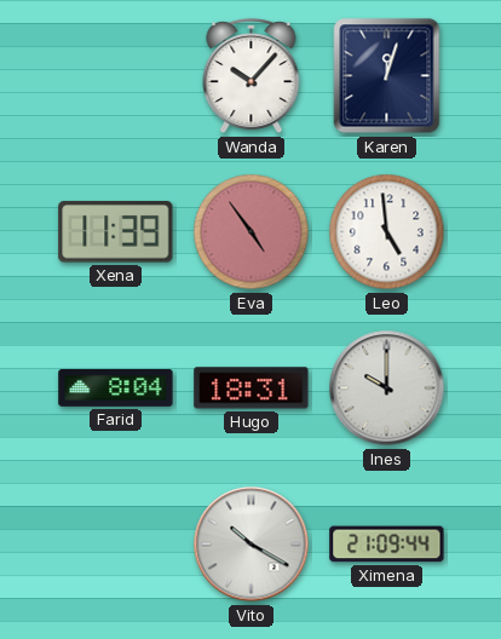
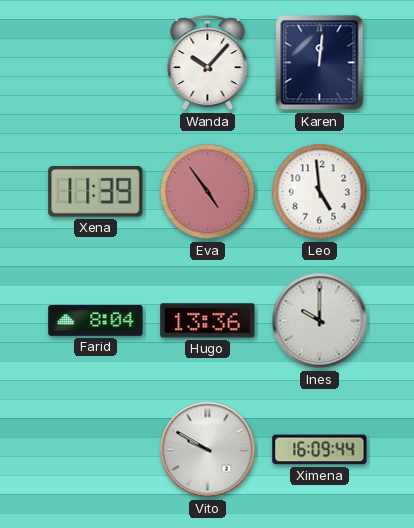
Karen: 12:03 -> 12:01 (320, 63)
Hugo: 18:31 -> 13:36 (208, 321)
Vito: 10:20 -> 9:50 (208, 450)
Ximena: 21:09 -> 16:09 (320, 450)
